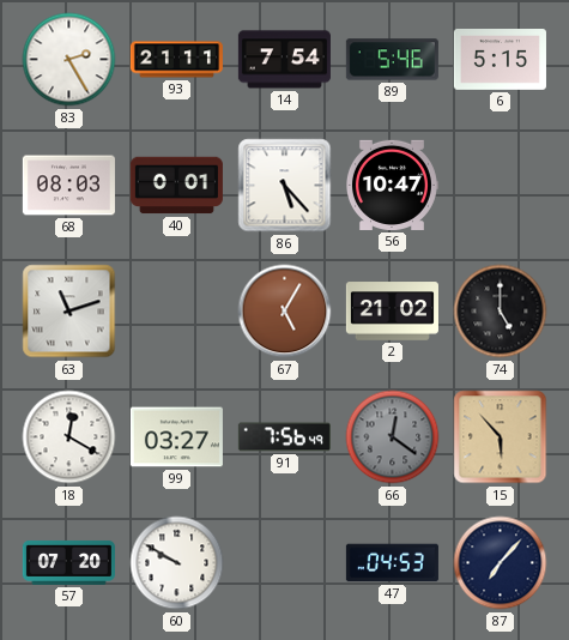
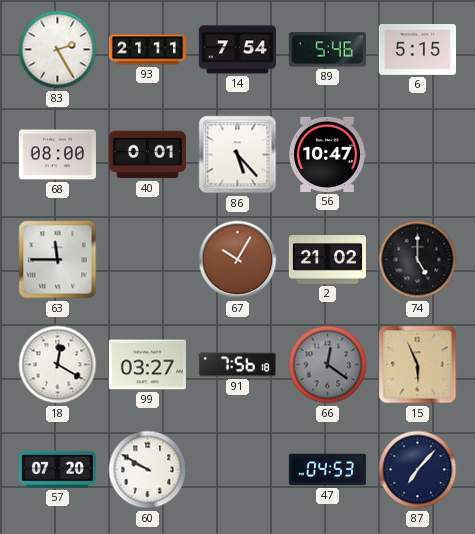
68: 08:03 -> 08:00 (57, 155)
63: 11:12 -> 11:45 (58, 260)
67: 5:05 -> 10:05 (238, 260)
91: 7:56:49 -> 7:56:18 (237, 365)
15: 5:53 -> 5:56 (418, 365)
